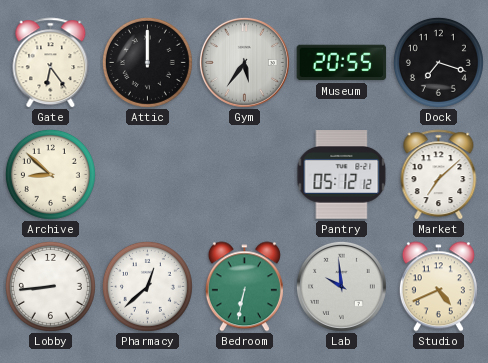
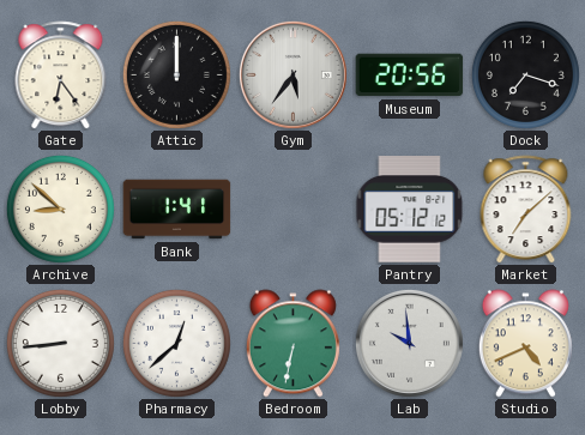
Museum: 20:55 -> 20:56 (410, 75)
Bank: none -> 1:41 (177, 210)
